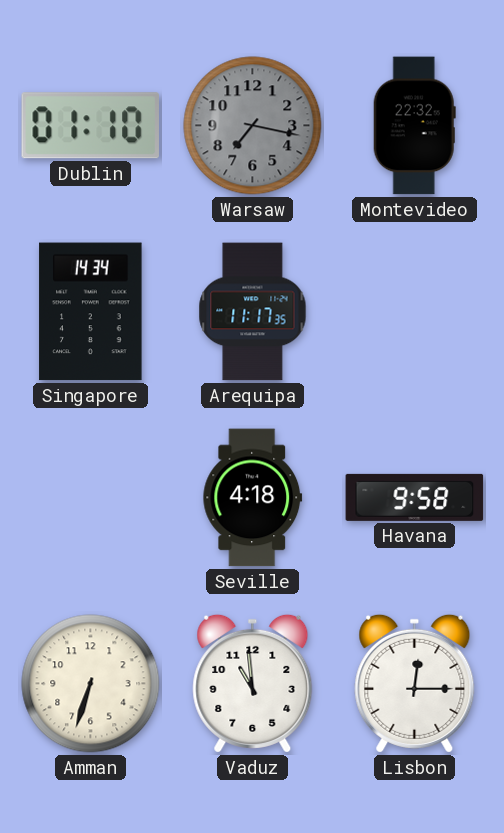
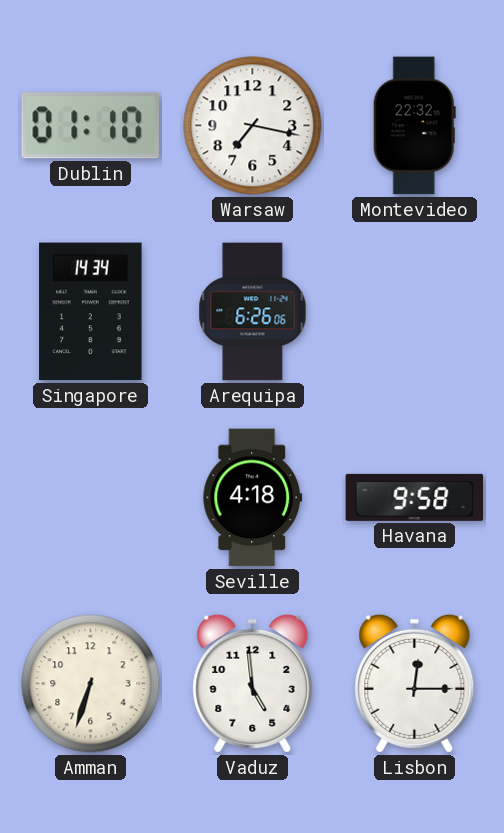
Warsaw dial: grey -> white (253, 126)
Arequipa: 11:17 -> 6:26 (253, 312)
Vaduz: 10:59 -> 4:59 (253, 683)
